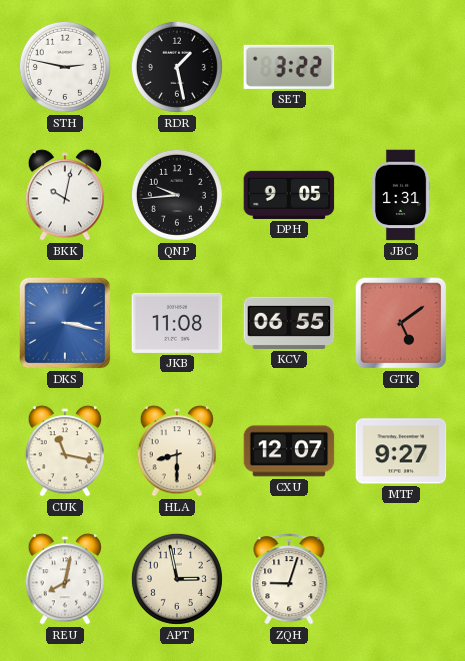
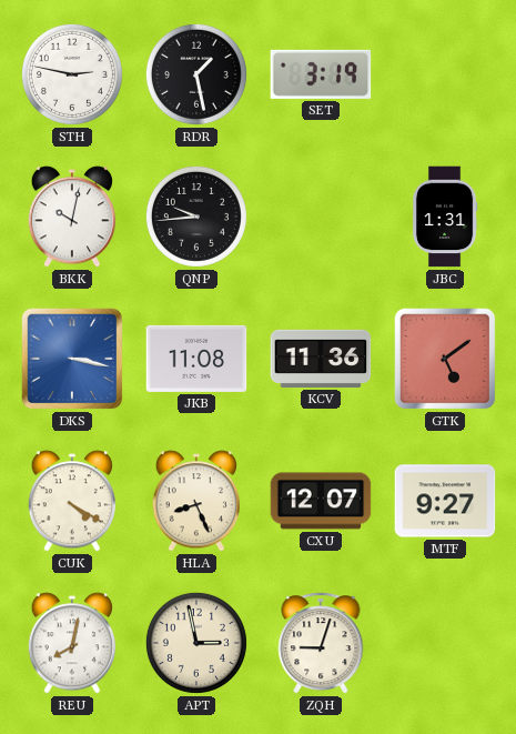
SET: 3:22 -> 3:19 (321, 74)
DPH: 9:05 -> none (289, 195)
KCV: 06:55 -> 11:36 (321, 359)
CUK: 11:17 -> 4:20 (71, 501)
HLA: 8:30 -> 8:26 (195, 501)
